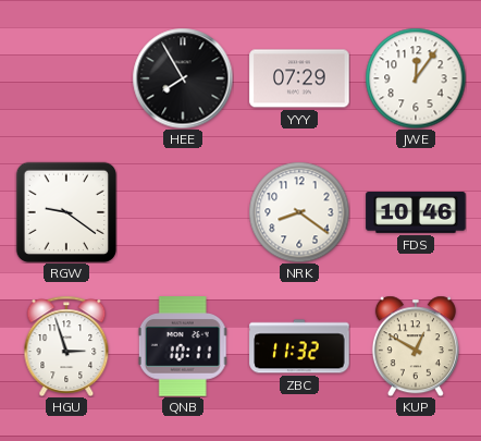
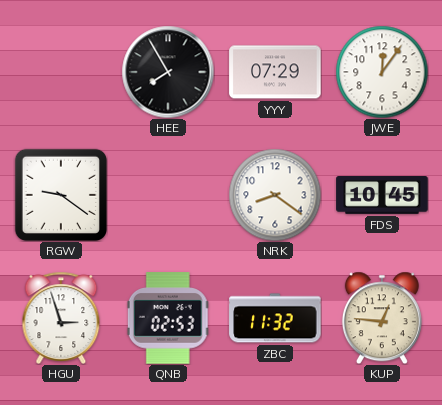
FDS: 10:46 -> 10:45 (382, 196)
QNB: 10:11 -> 02:53 (168, 318)
KUP: 12:50 -> 12:46 (382, 318)
